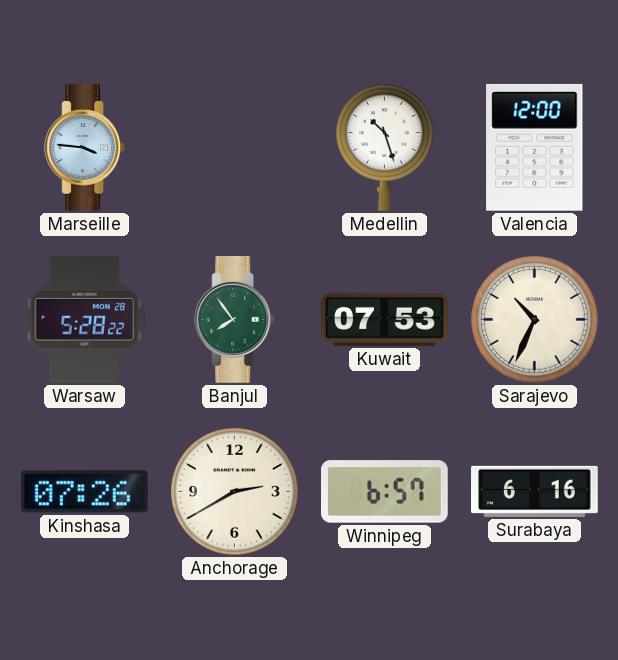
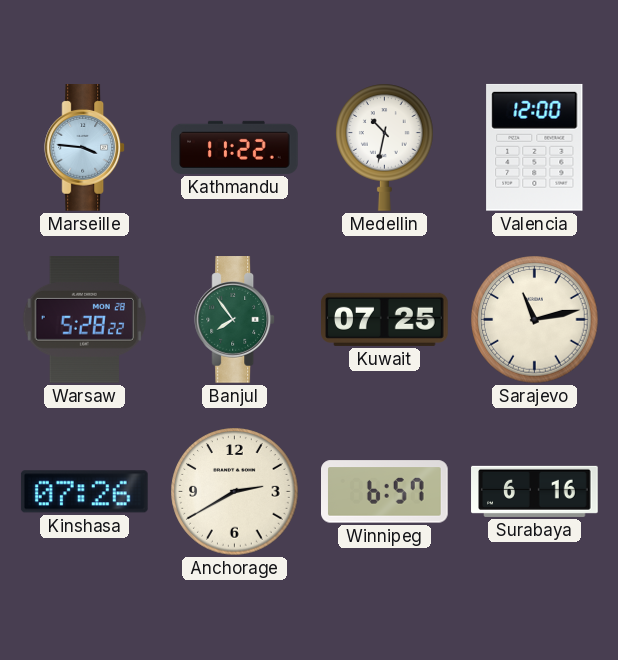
Kathmandu: none -> 11:22 (235, 147)
Medellin: 10:27 -> 10:32 (385, 147)
Kuwait: 07:53 -> 07:25 (385, 319)
Sarajevo: 10:34 -> 11:13 (535, 320)
